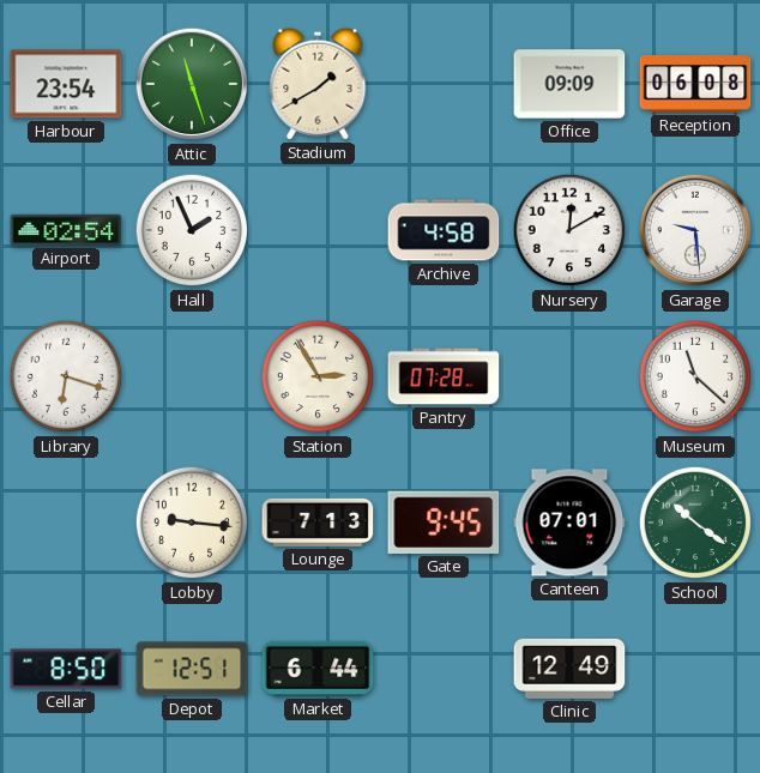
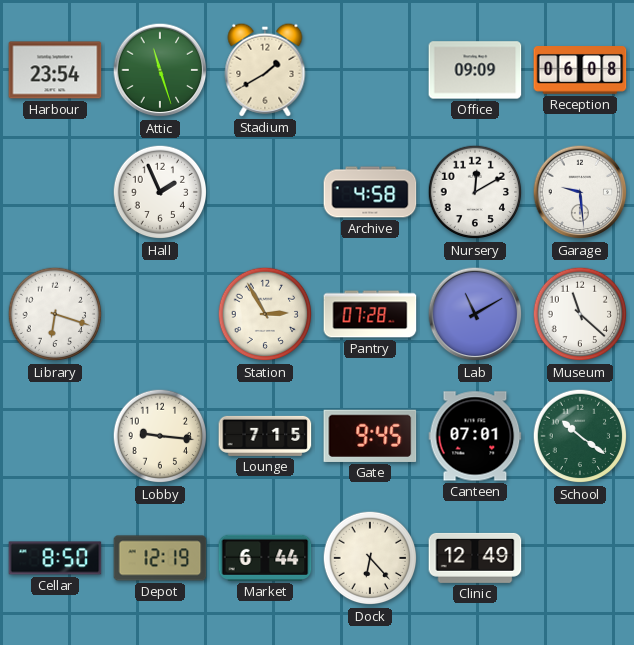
Airport: 02:54 -> none (66, 230)
Lab: none -> 11:10 (475, 314)
Lounge: 7:13 -> 7:15 (265, 436)
Depot: 12:51 -> 12:19 (160, 558)
Dock: none -> 6:23 (370, 558)
